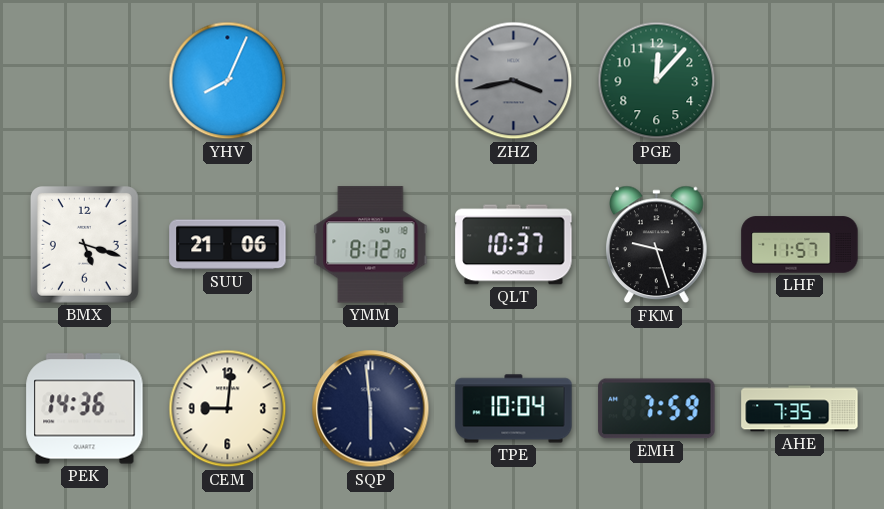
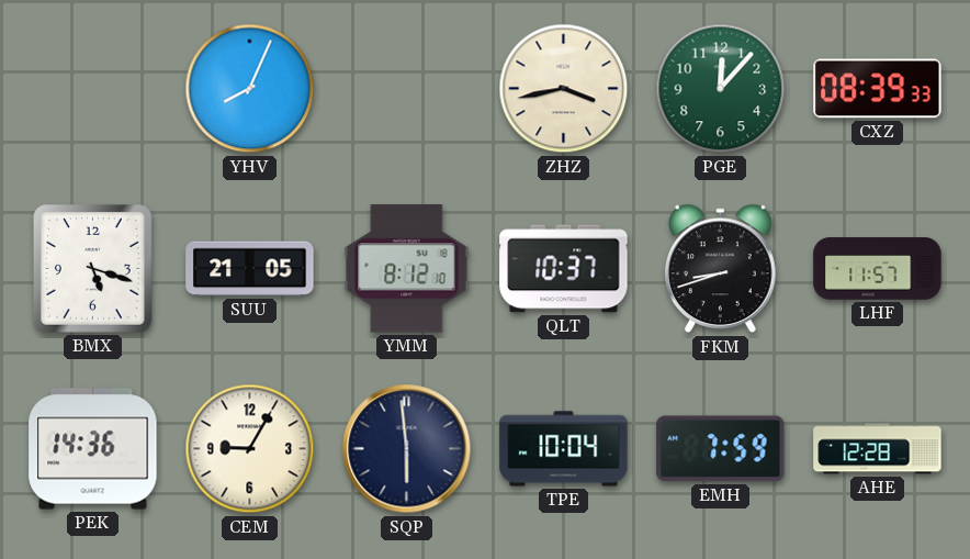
ZHZ dial: grey -> cream (564, 89)
CXZ: none -> 08:39 (878, 89)
SUU: 21:06 -> 21:05 (250, 269)
FKM: 9:27 -> 8:42 (721, 269)
CEM: 9:01 -> 9:05 (250, 449)
AHE: 7:35 -> 12:28 (878, 449)
